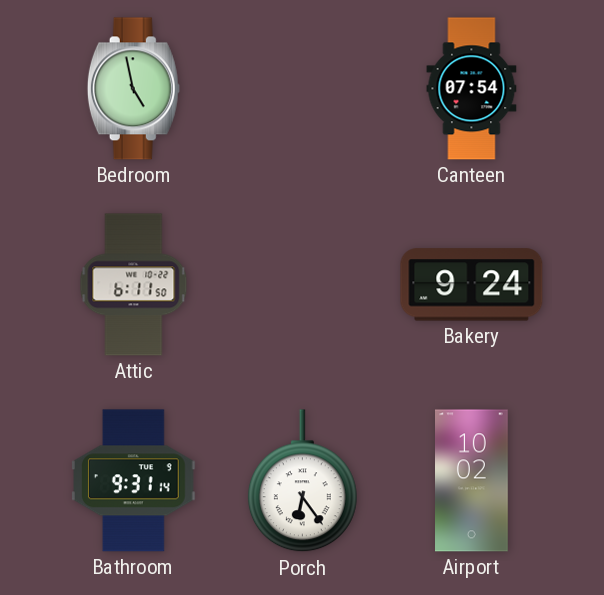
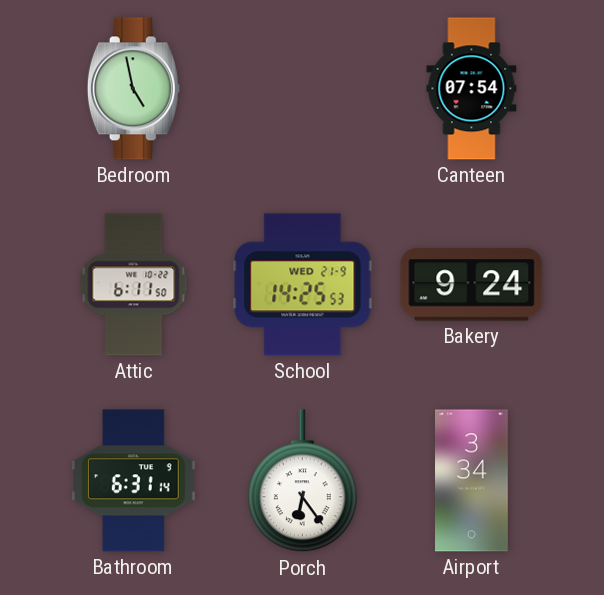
School: none -> 14:25 (303, 285)
Bathroom: 9:31 -> 6:31 (134, 481)
Airport: 10:02 -> 3:34 (472, 481)
